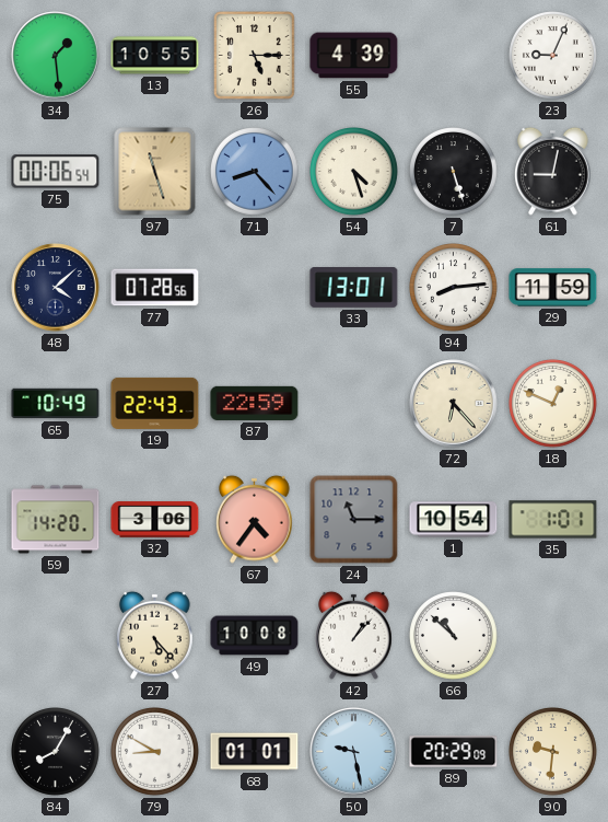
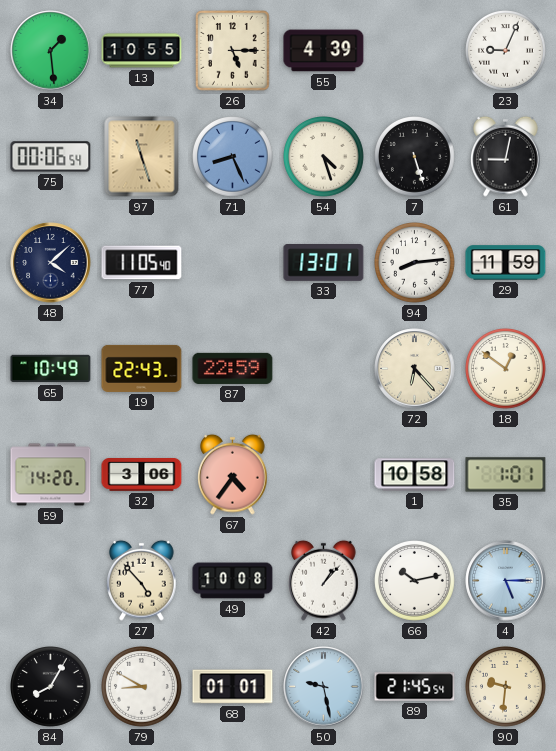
71: 8:23 -> 8:26 (233, 157)
77: 07:28 -> 11:05 (142, 263)
18: 12:49 -> 12:51 (506, 369)
24: 11:15 -> none (354, 520)
1: 10:54 -> 10:58 (415, 475)
27: 5:23 -> 4:53 (142, 580)
66: 10:52 -> 10:13 (415, 581)
4: none -> 5:15 (506, 581)
89: 20:29 -> 21:45 (415, 687)
